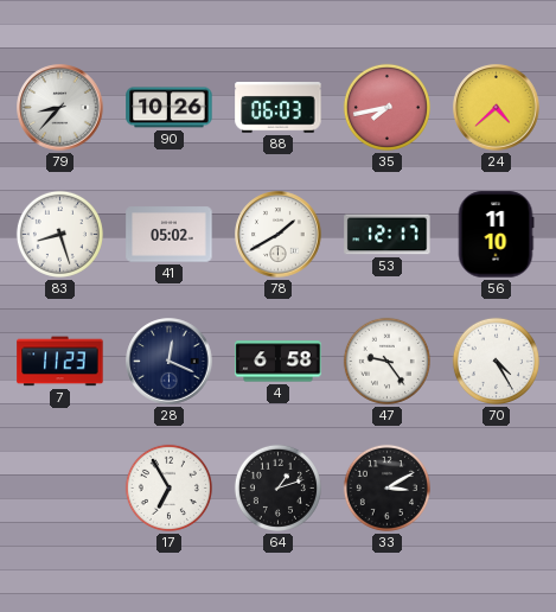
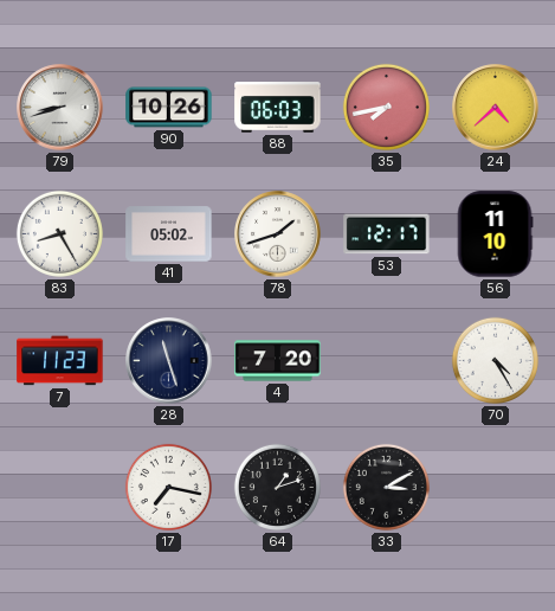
79: 8:37 -> 8:42 (60, 108)
83: 8:27 -> 8:25 (59, 233)
78: 1:40 -> 1:42 (278, 234)
28: 12:19 -> 11:27 (169, 361)
4: 6:58 -> 7:20 (278, 361)
47: 9:24 -> none (386, 361)
17: 6:55 -> 7:17 (168, 487)
